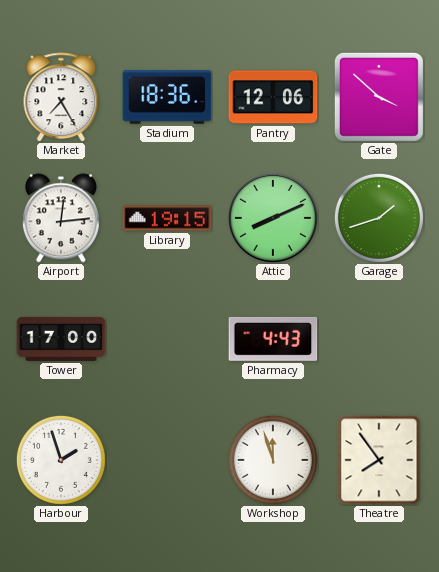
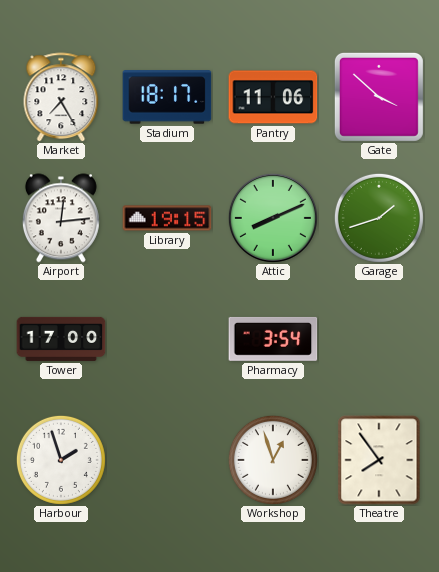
Stadium: 18:36 -> 18:17 (167, 97)
Pantry: 12:06 -> 11:06 (273, 97)
Pharmacy: 4:43 -> 3:54 (273, 339)
Workshop: 11:57 -> 12:57 (273, 460)
